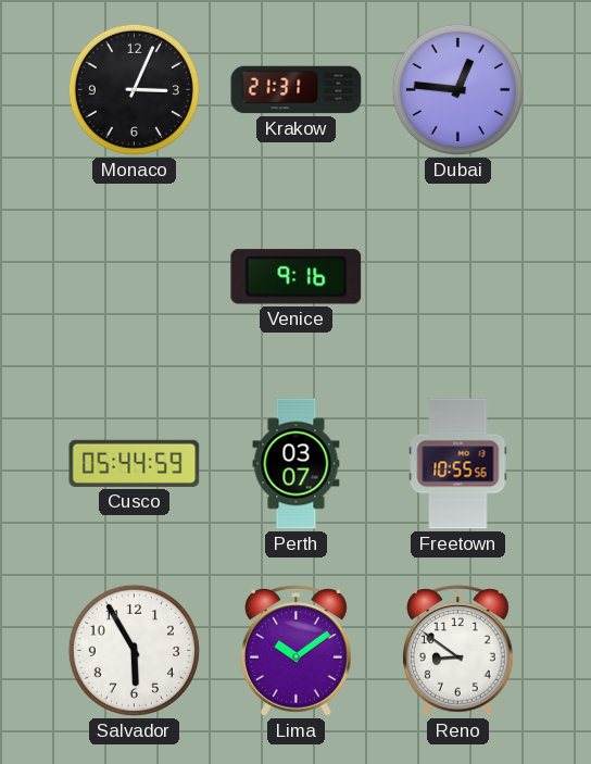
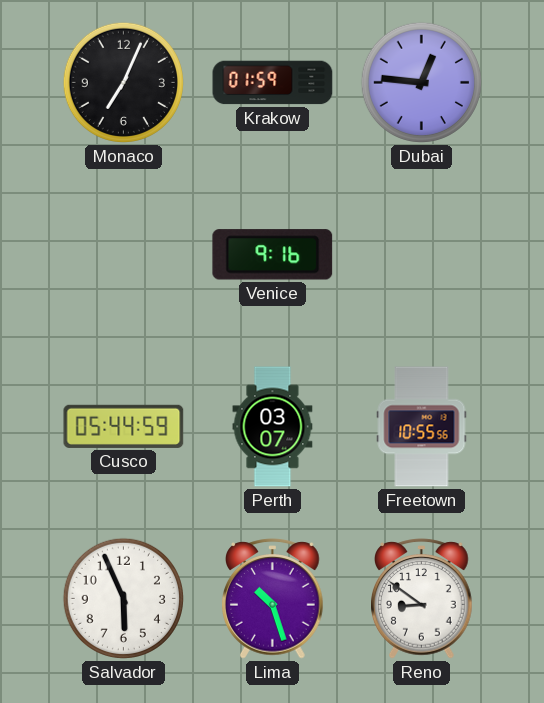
Monaco: 3:04 -> 7:04 (123, 82)
Krakow: 21:31 -> 01:59 (273, 83)
Salvador: 5:55 -> 5:56 (123, 598)
Lima: 10:09 -> 10:27 (273, 599)
